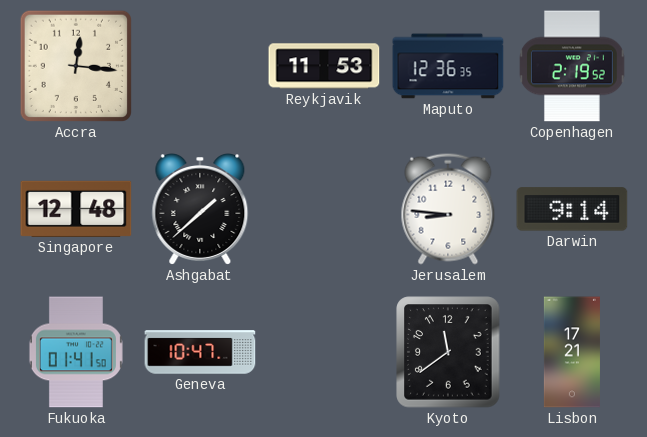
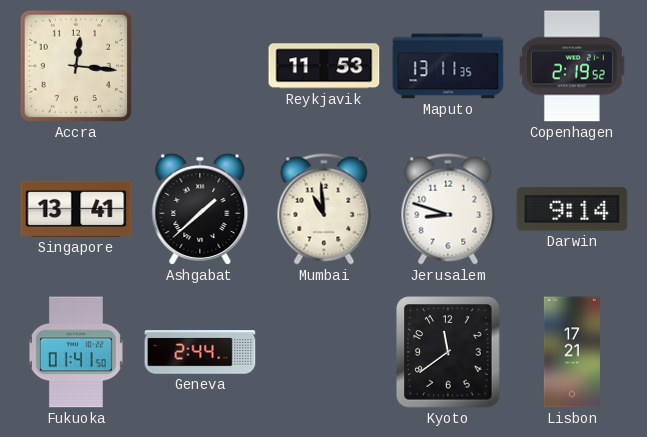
Maputo: 12:36 -> 13:11 (448, 66)
Singapore: 12:48 -> 13:41 (76, 209)
Mumbai: none -> 10:59 (324, 209)
Jerusalem: 8:46 -> 8:48 (448, 209)
Geneva: 10:47 -> 2:44 (200, 352)
